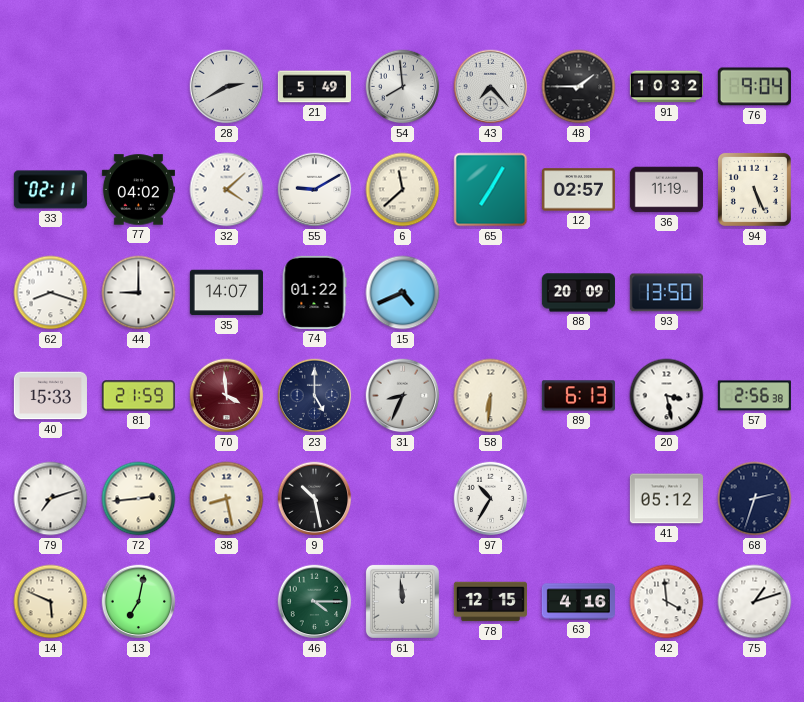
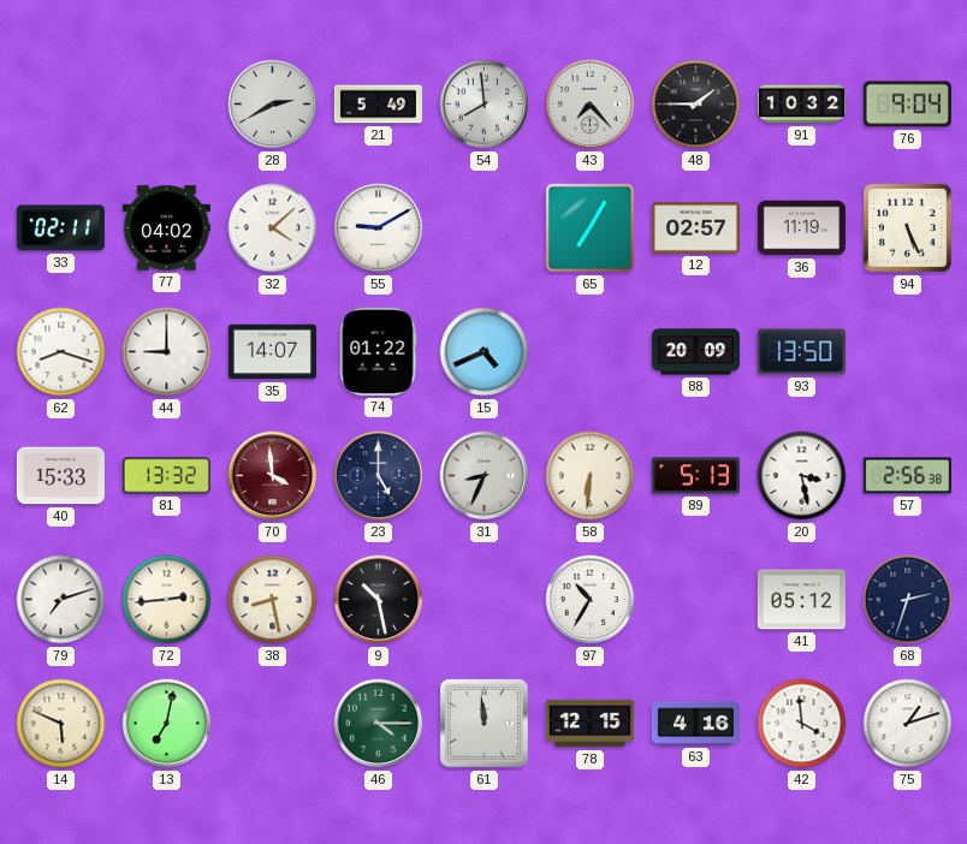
6: 11:38 -> none (403, 190)
81: 21:59 -> 13:32 (166, 476)
89: 6:13 -> 5:13 (695, 476)
